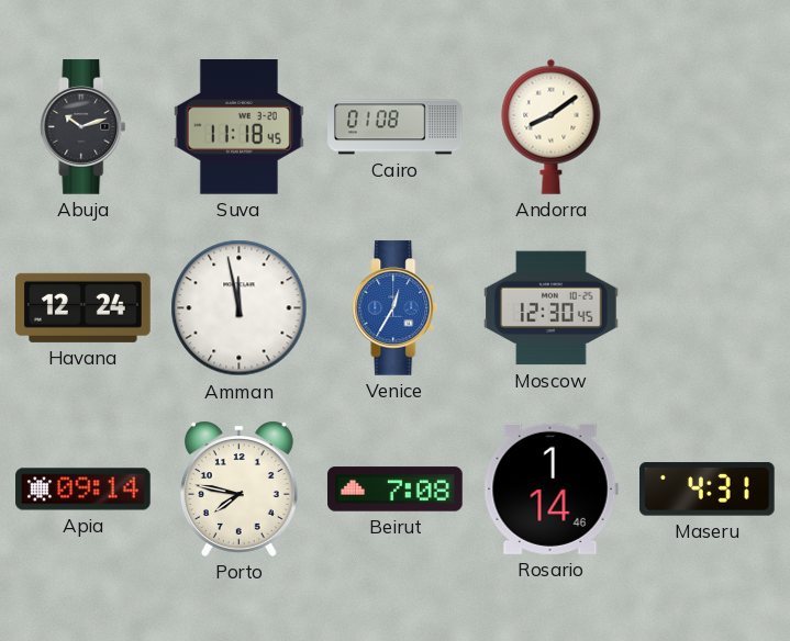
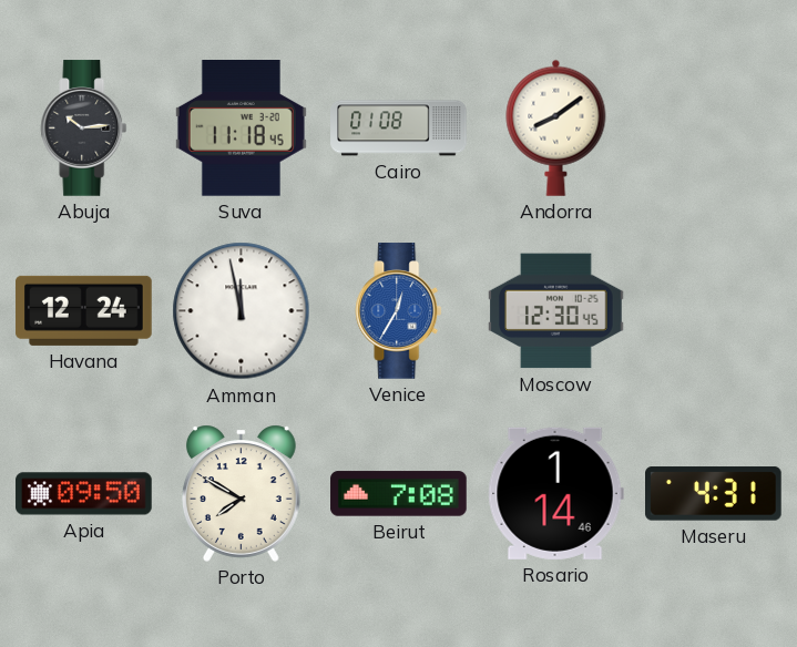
Abuja: 10:12 -> 10:14 (84, 129)
Apia: 09:14 -> 09:50 (84, 494)
Porto: 7:47 -> 7:50 (241, 493)
